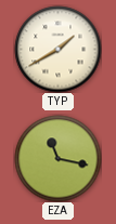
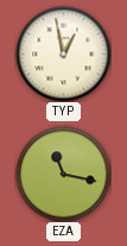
TYP: 1:40 -> 12:58 (63, 53)
